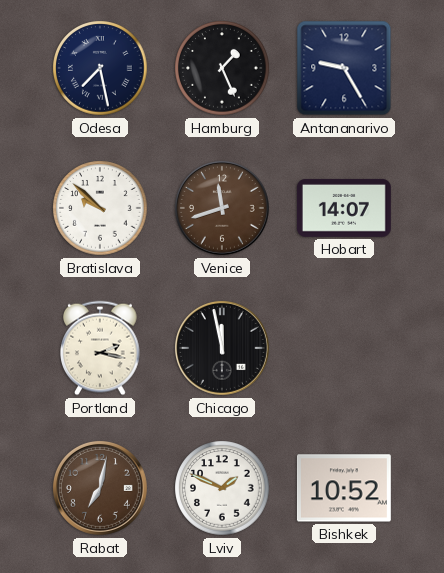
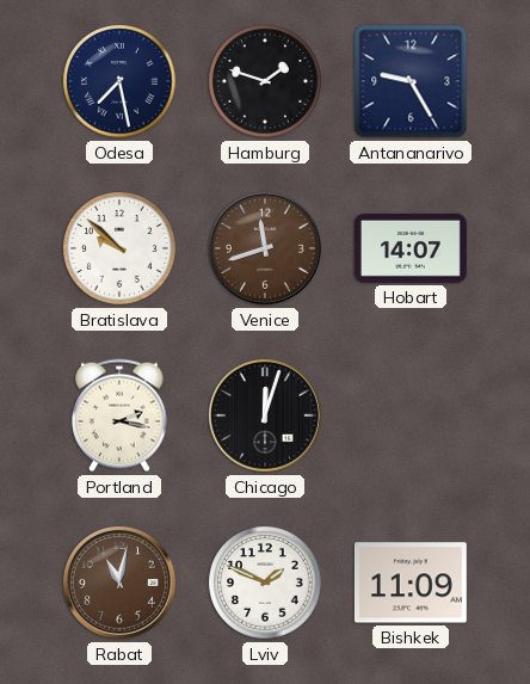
Hamburg: 1:26 -> 1:48 (265, 81)
Chicago: 11:58 -> 12:03 (265, 415)
Rabat: 7:02 -> 11:02 (119, 583)
Bishkek: 10:52 -> 11:09 (411, 583)
